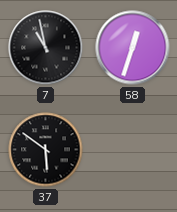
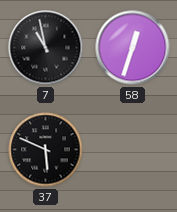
37: 5:51 -> 5:49 (46, 150)
